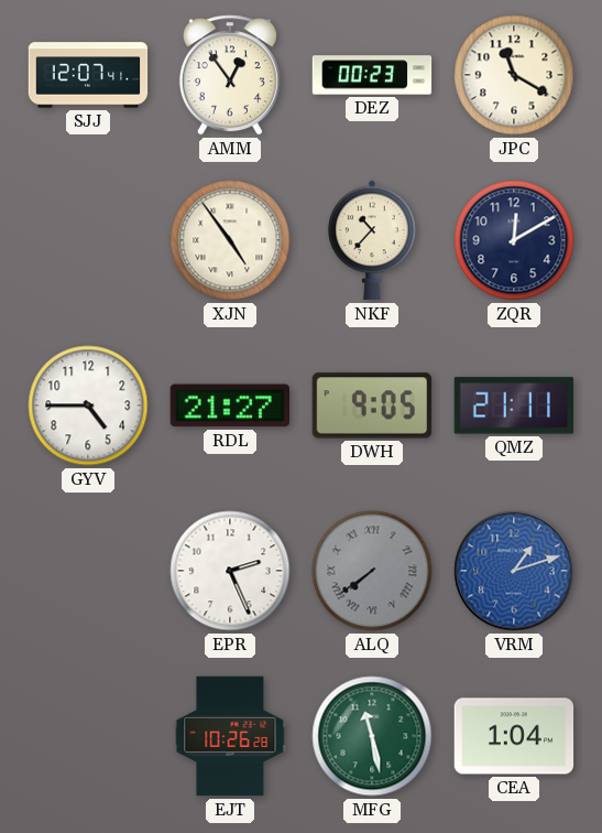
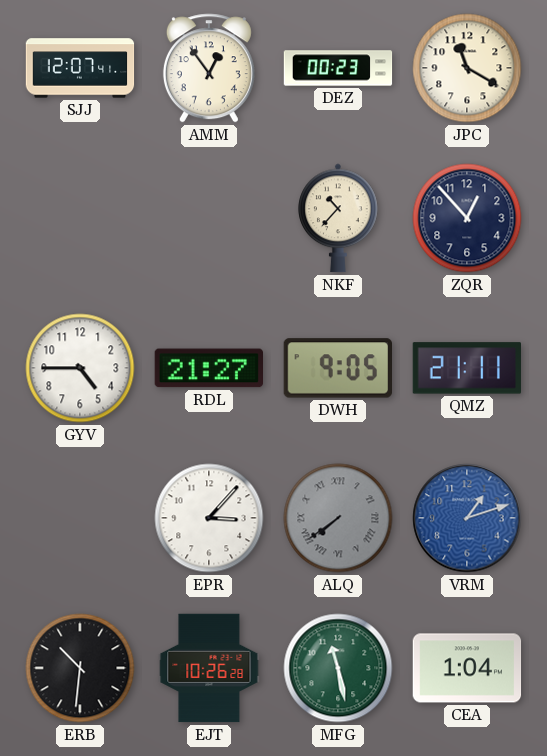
XJN: 4:54 -> none (230, 240)
ZQR: 12:10 -> 12:53 (467, 218)
EPR: 2:26 -> 3:07 (209, 518)
ERB: none -> 10:31 (80, 668)
